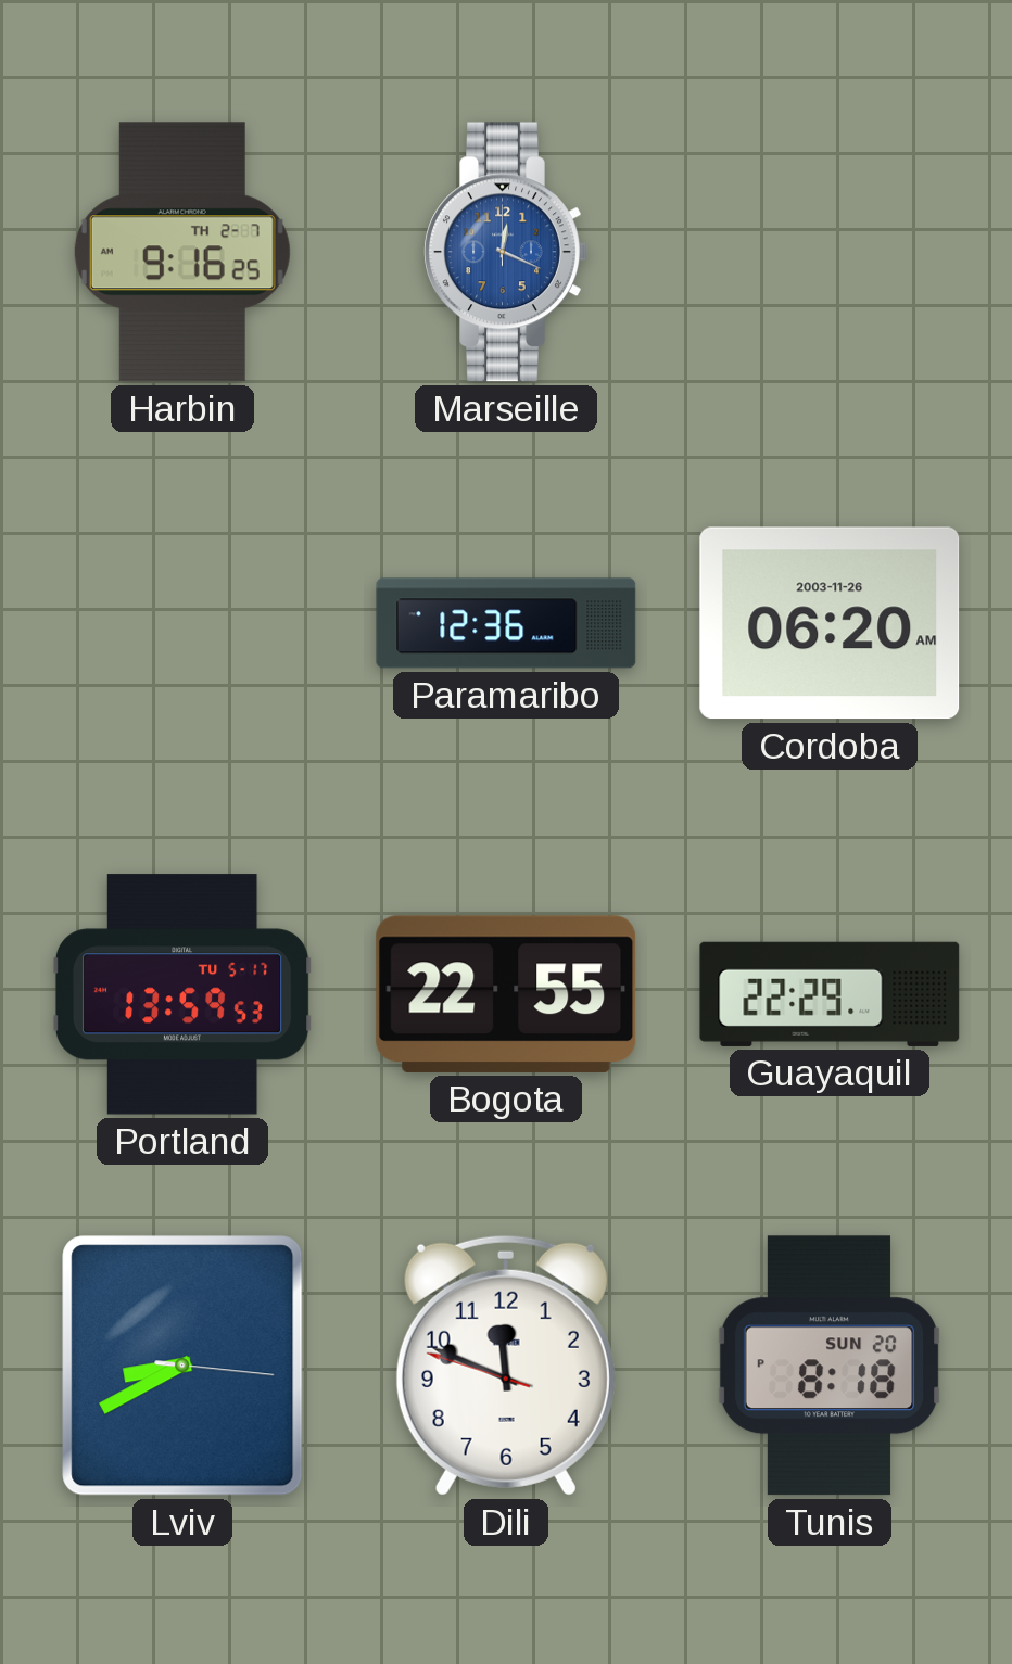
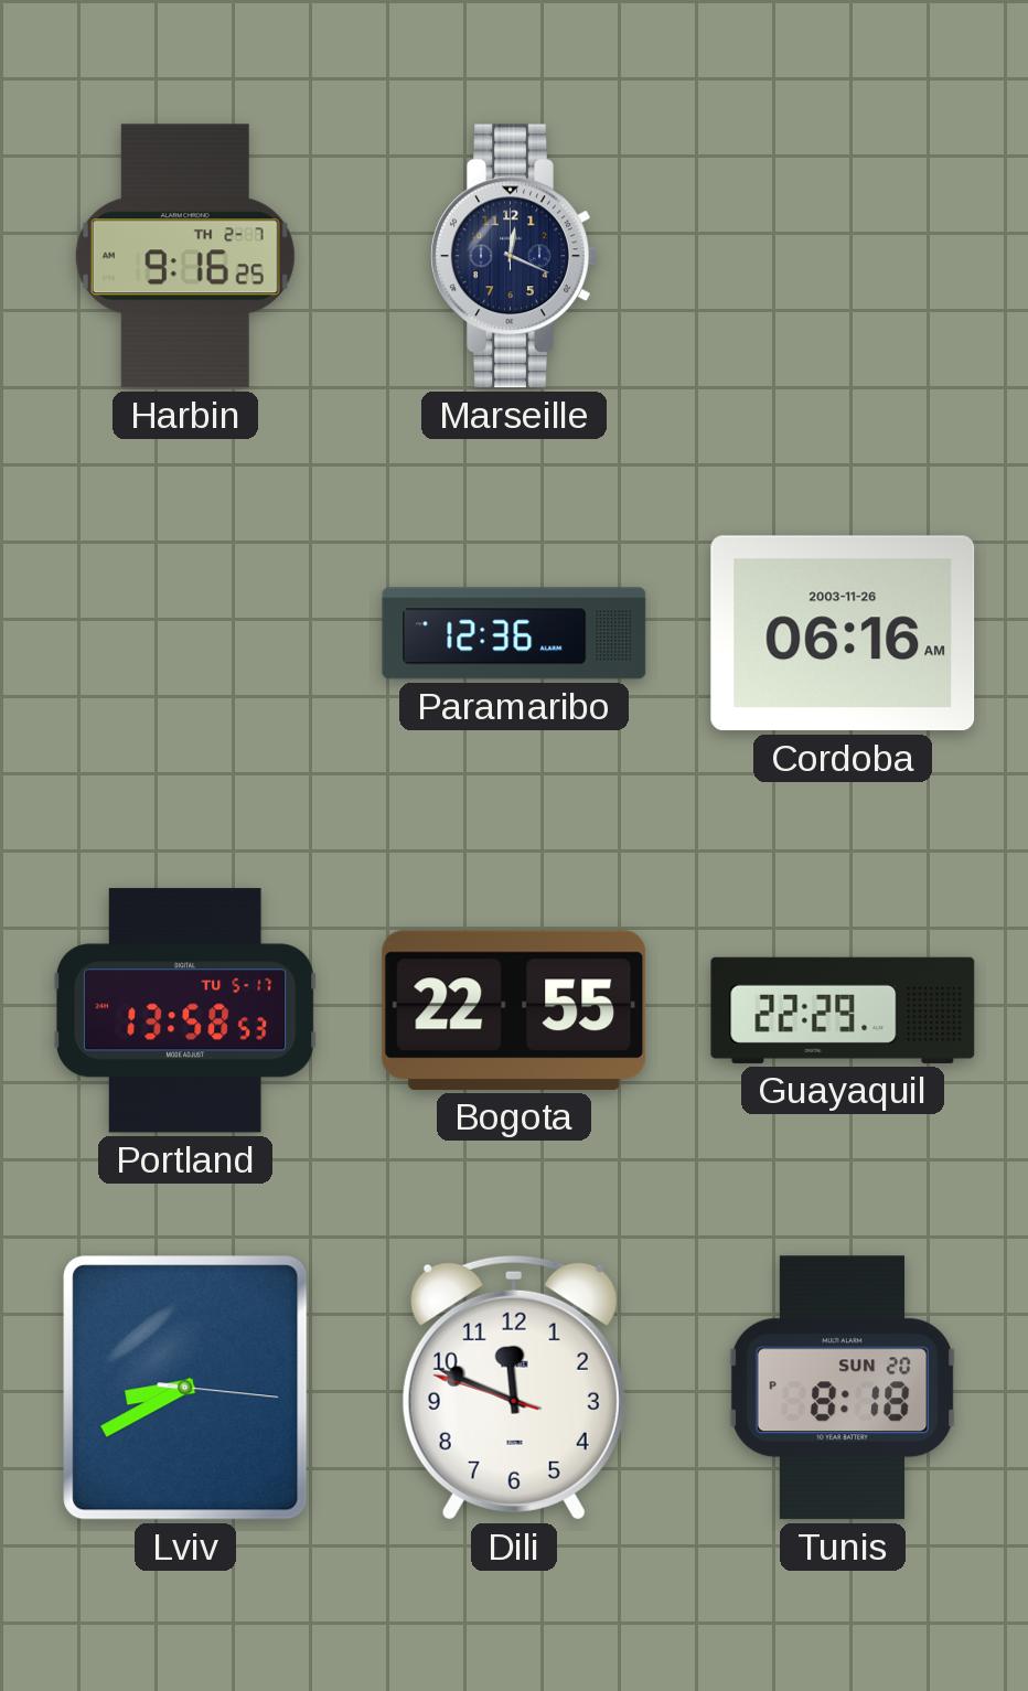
Marseille dial: blue -> navy (514, 256)
Cordoba: 06:20 -> 06:16 (843, 633)
Portland: 13:59 -> 13:58 (185, 1010)
